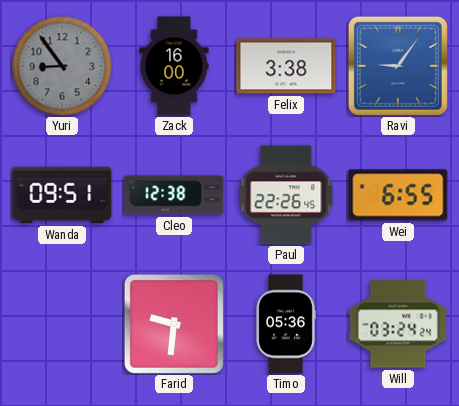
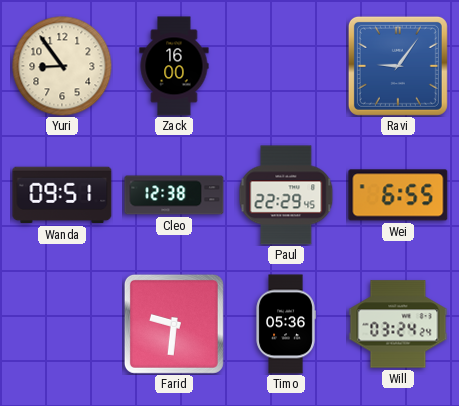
Yuri dial: grey -> cream (62, 66)
Felix: 3:38 -> none (286, 66)
Paul: 22:26 -> 22:29 (286, 195)
